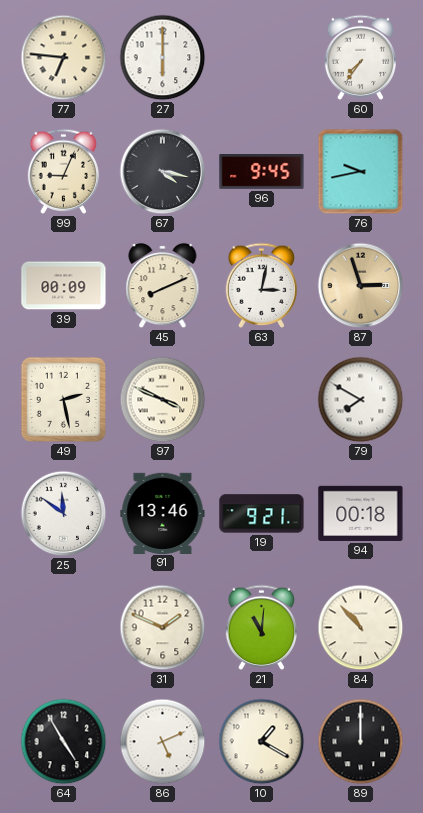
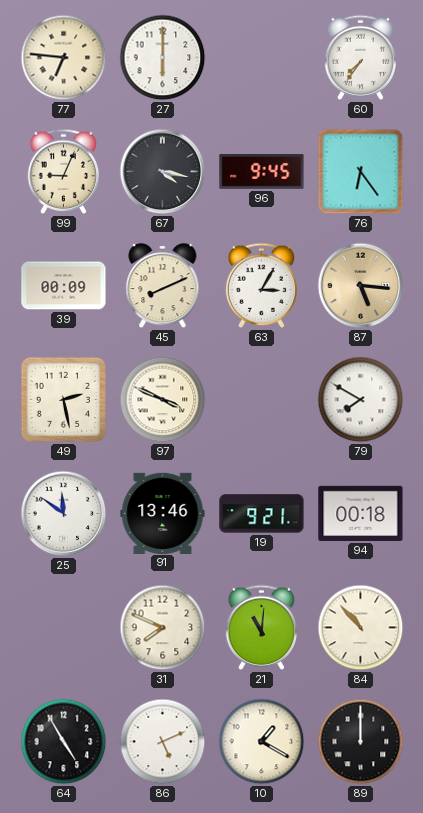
76: 9:43 -> 6:24 (361, 172)
63: 3:02 -> 3:05 (261, 285)
87: 2:57 -> 5:16 (361, 286)
31: 1:49 -> 7:49 (163, 628)
